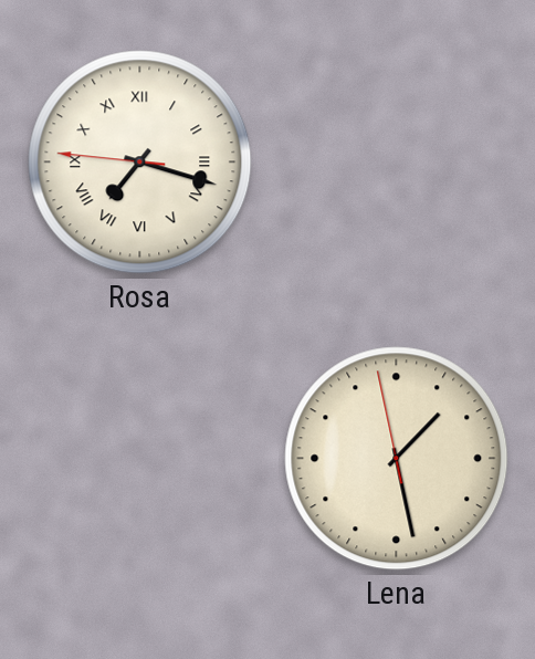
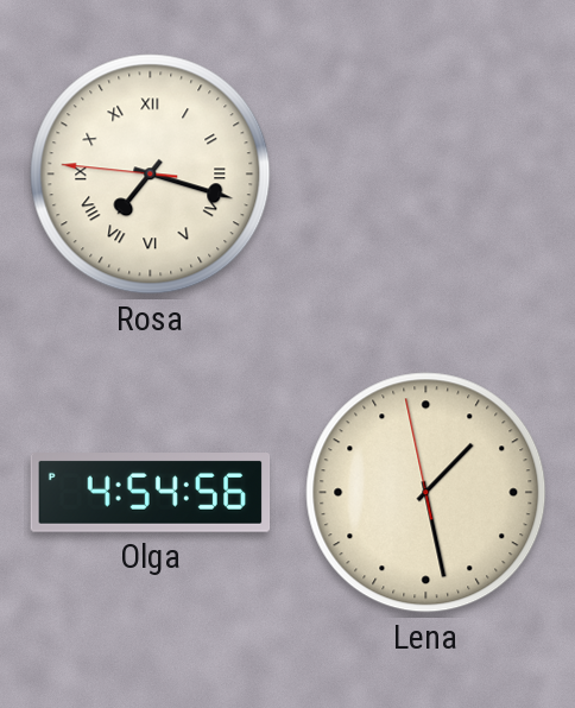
Olga: none -> 4:54 (151, 493)
